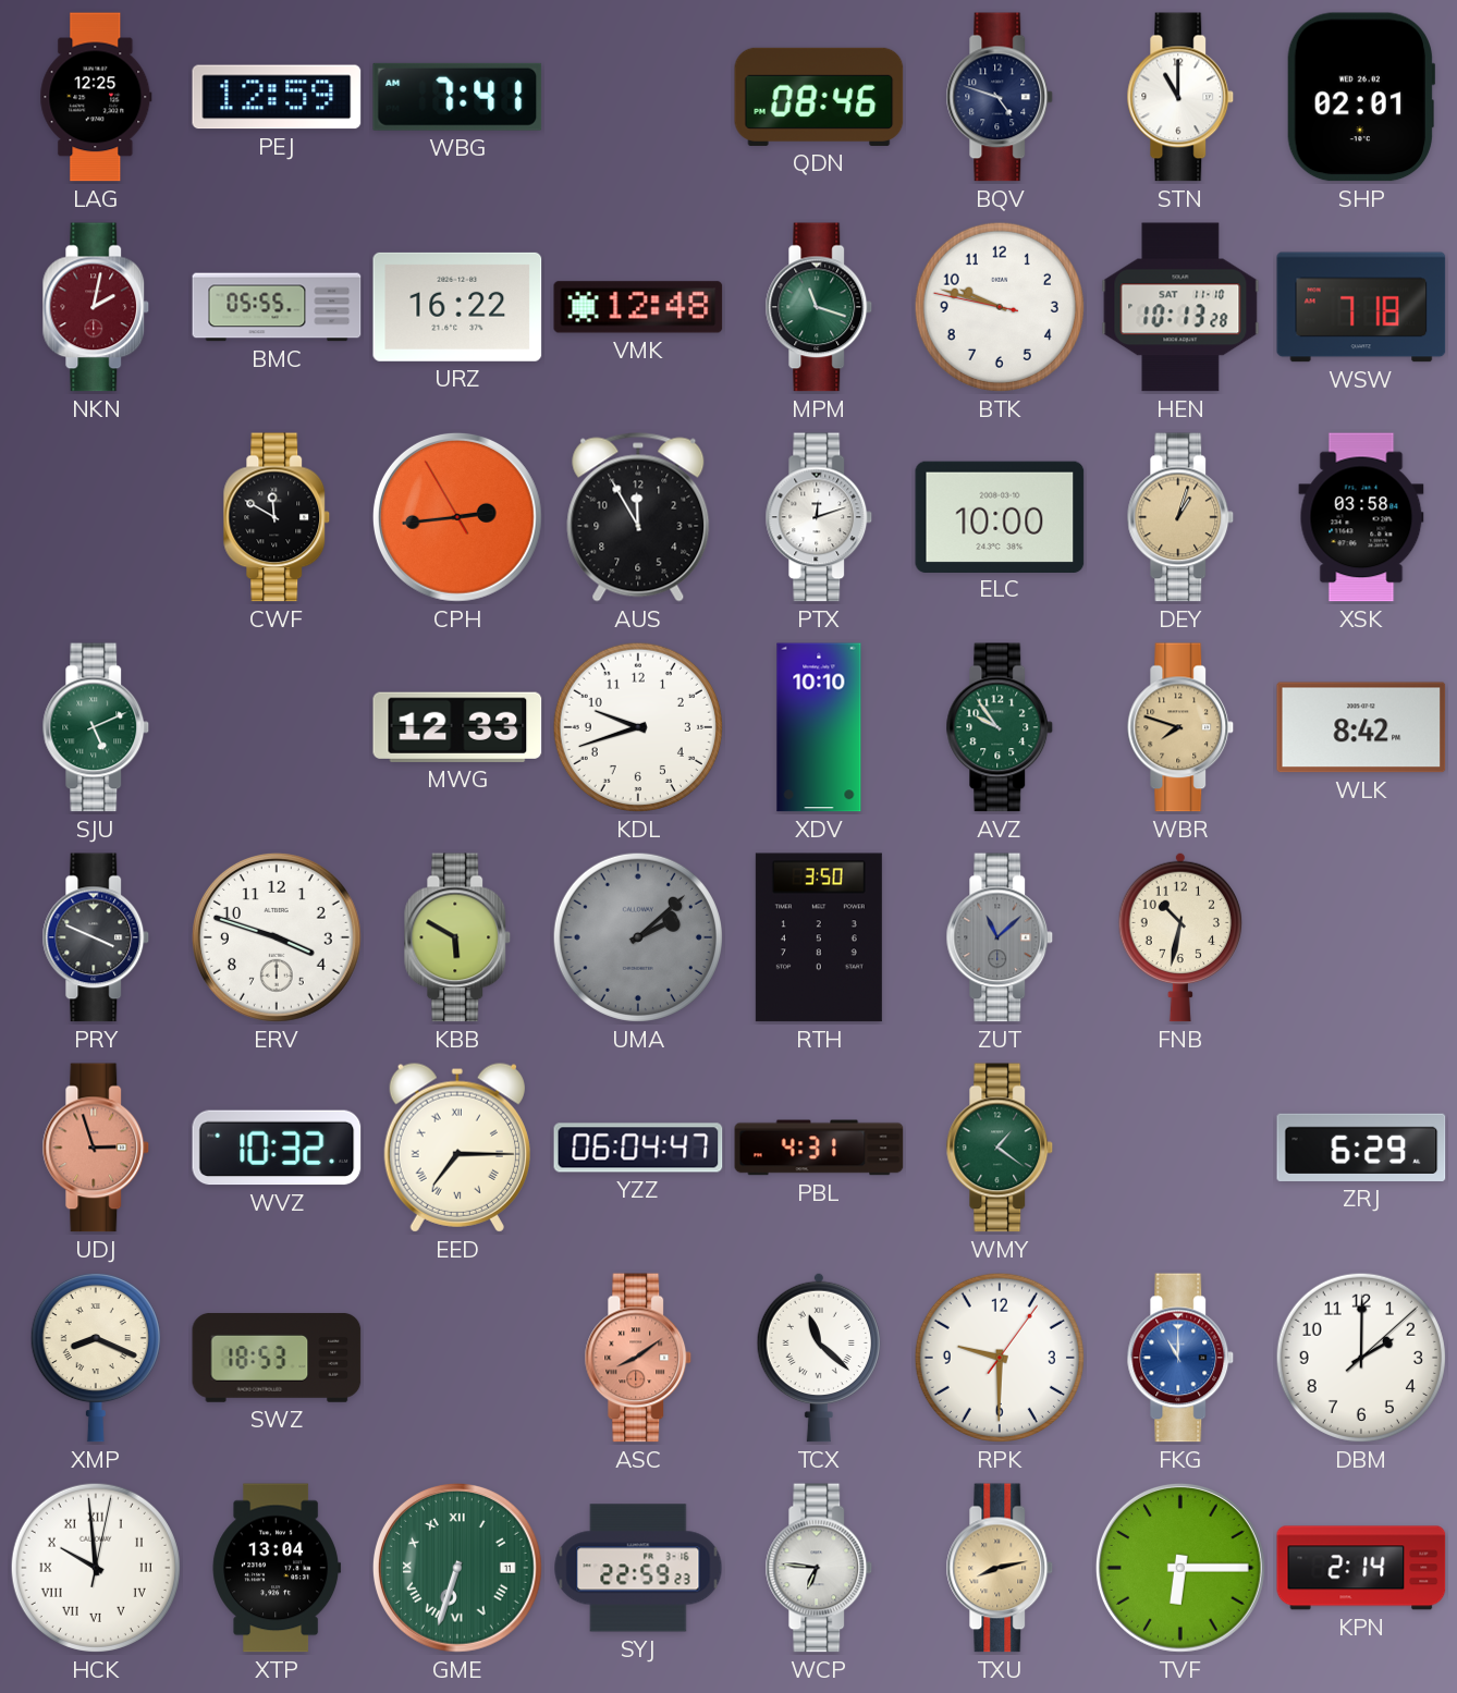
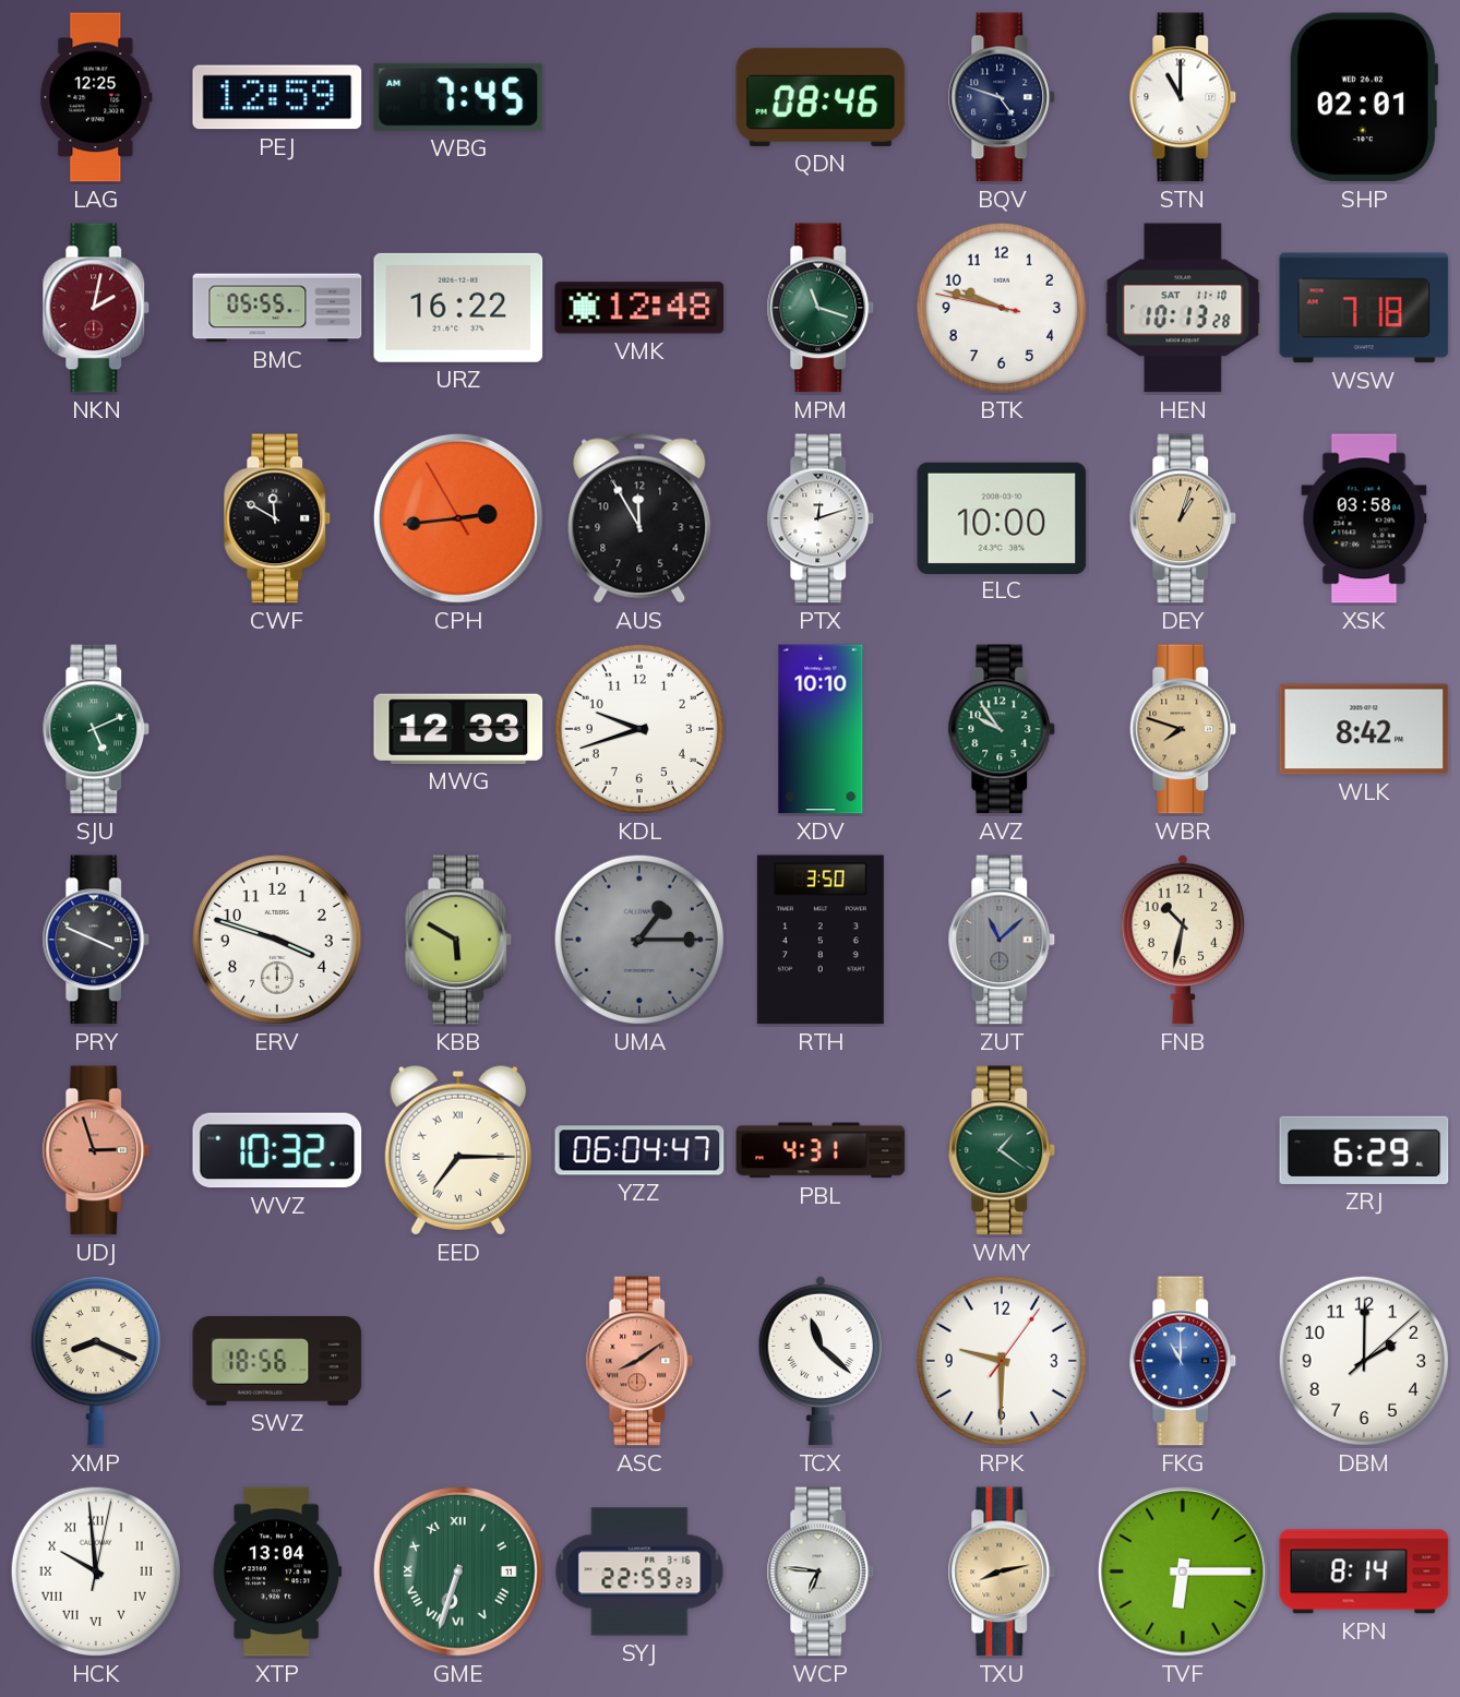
WBG: 7:41 -> 7:45 (458, 97)
UMA: 2:08 -> 1:15 (639, 940)
SWZ: 18:53 -> 18:56 (277, 1361)
KPN: 2:14 -> 8:14 (1364, 1571)
